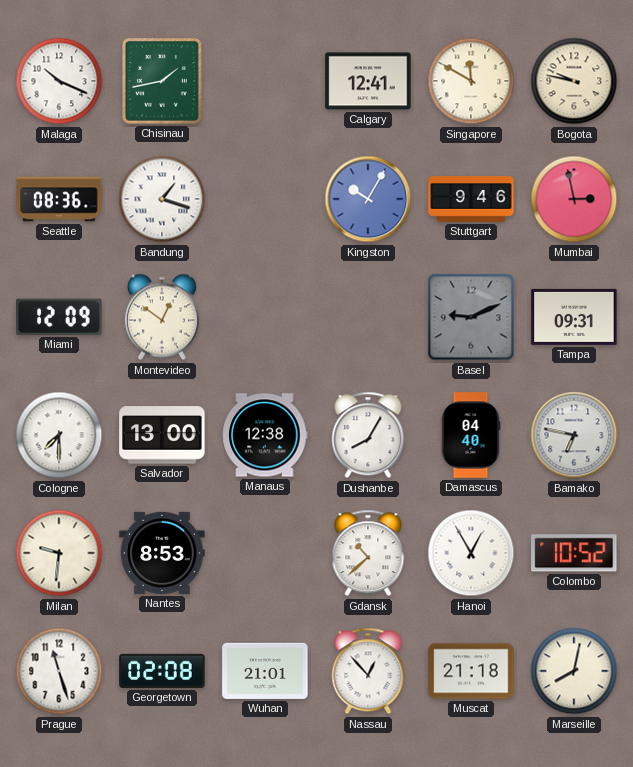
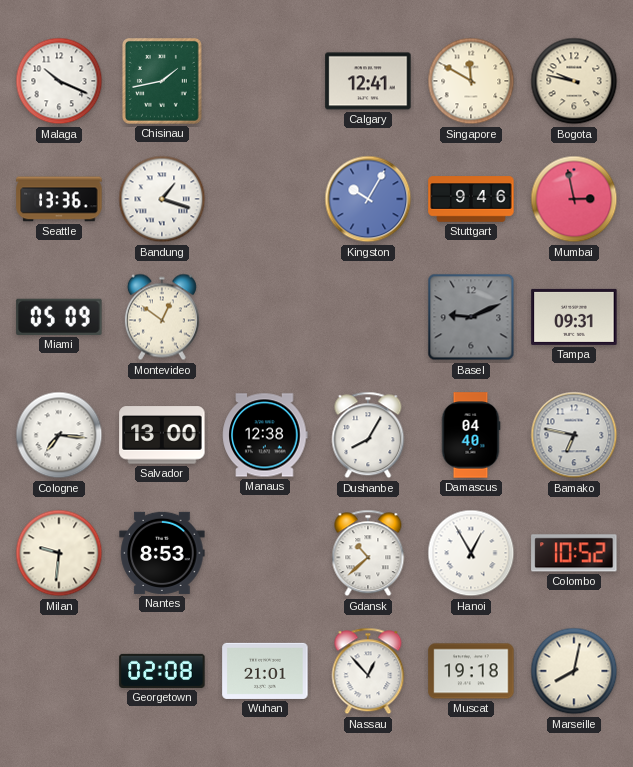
Seattle: 08:36 -> 13:36 (59, 199)
Miami: 12:09 -> 05:09 (59, 317)
Cologne: 7:30 -> 7:16 (59, 435)
Prague: 11:27 -> none (59, 671)
Muscat: 21:18 -> 19:18 (471, 671)
